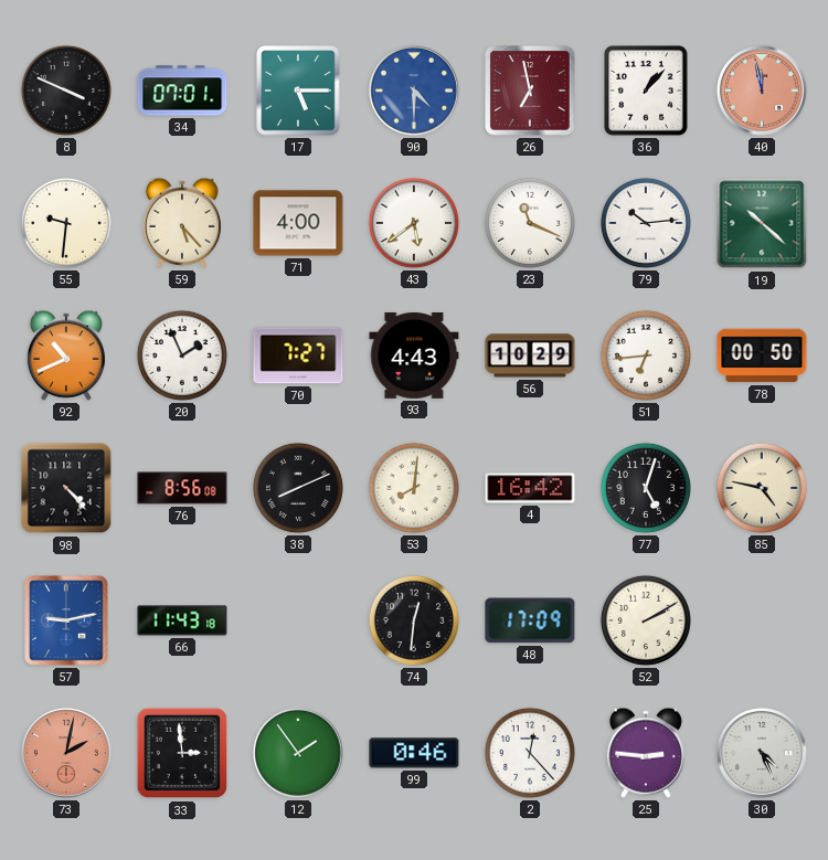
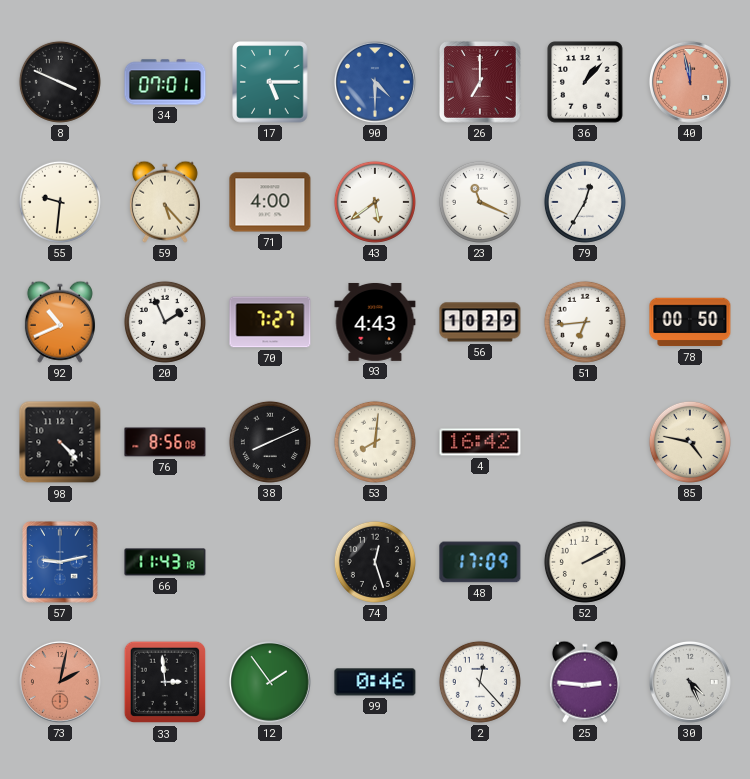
26: 6:58 -> 7:00 (481, 83)
79: 10:14 -> 12:35 (585, 202)
19: 10:22 -> none (762, 223)
77: 5:03 -> none (646, 488)
74: 12:31 -> 12:27 (375, 562)
